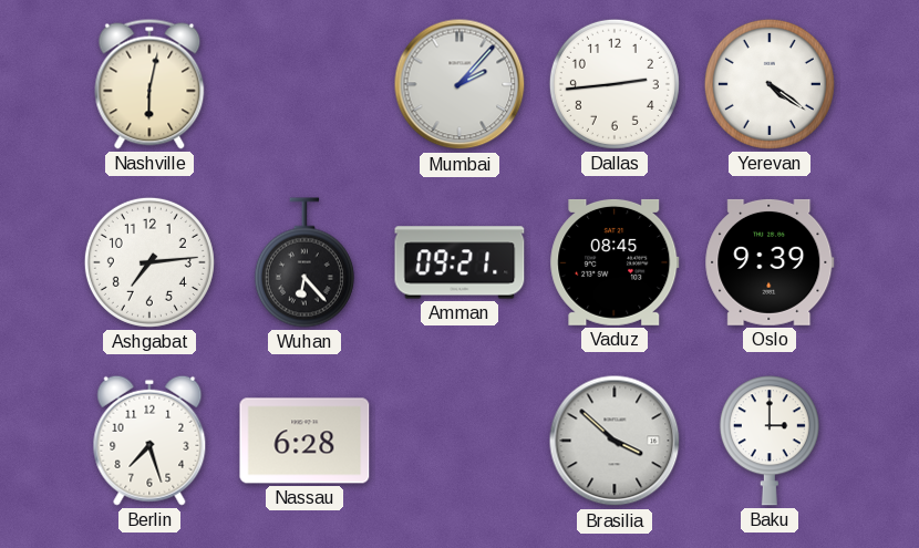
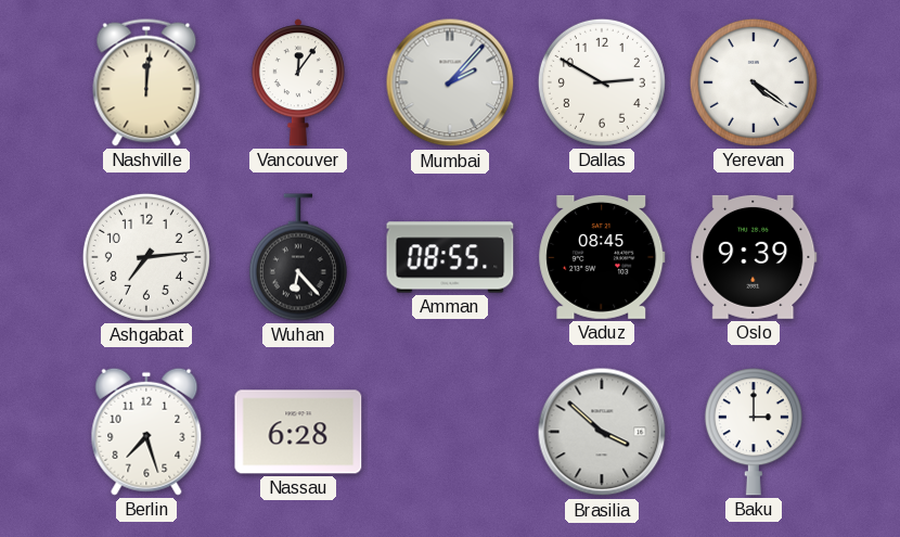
Nashville: 6:02 -> 12:01 (146, 82)
Vancouver: none -> 12:06 (298, 82)
Dallas: 2:44 -> 2:50 (602, 82)
Amman: 09:21 -> 08:55 (450, 257)
